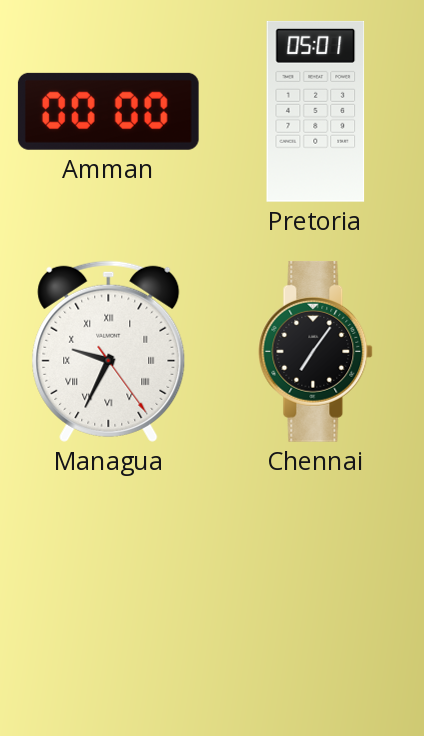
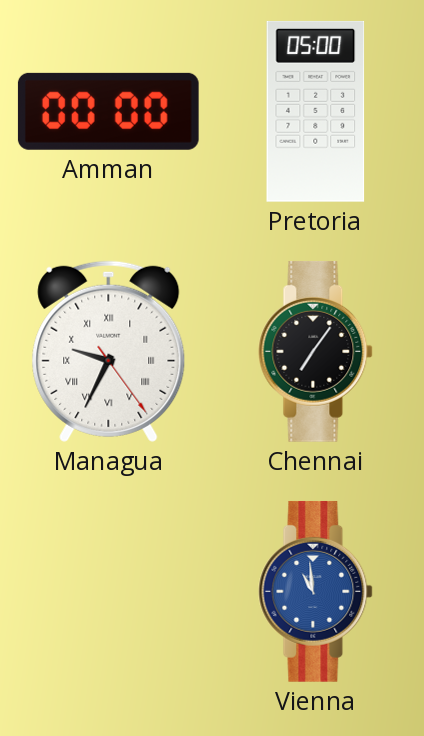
Pretoria: 05:01 -> 05:00 (316, 111)
Vienna: none -> 10:59 (316, 591)
